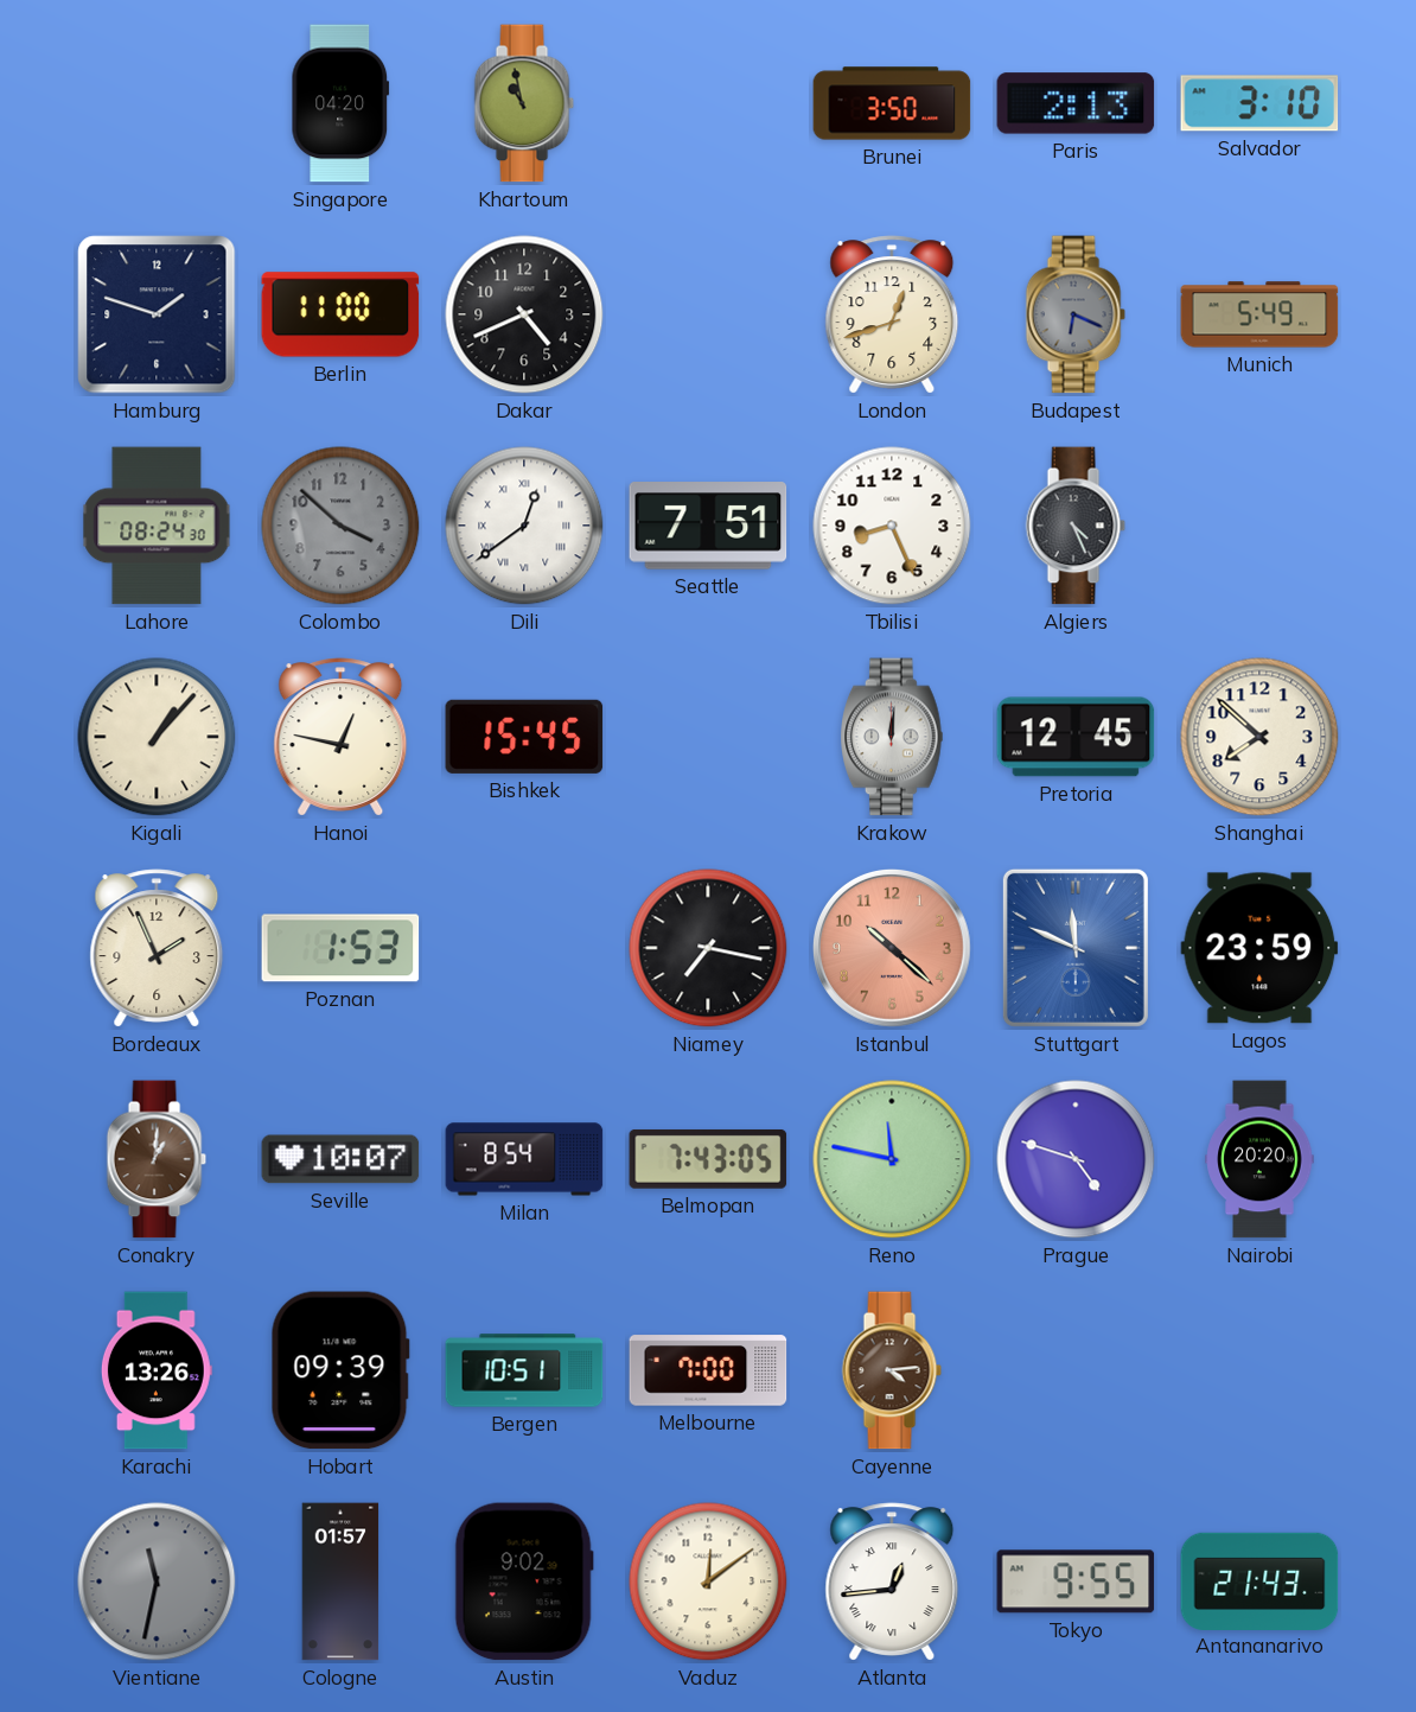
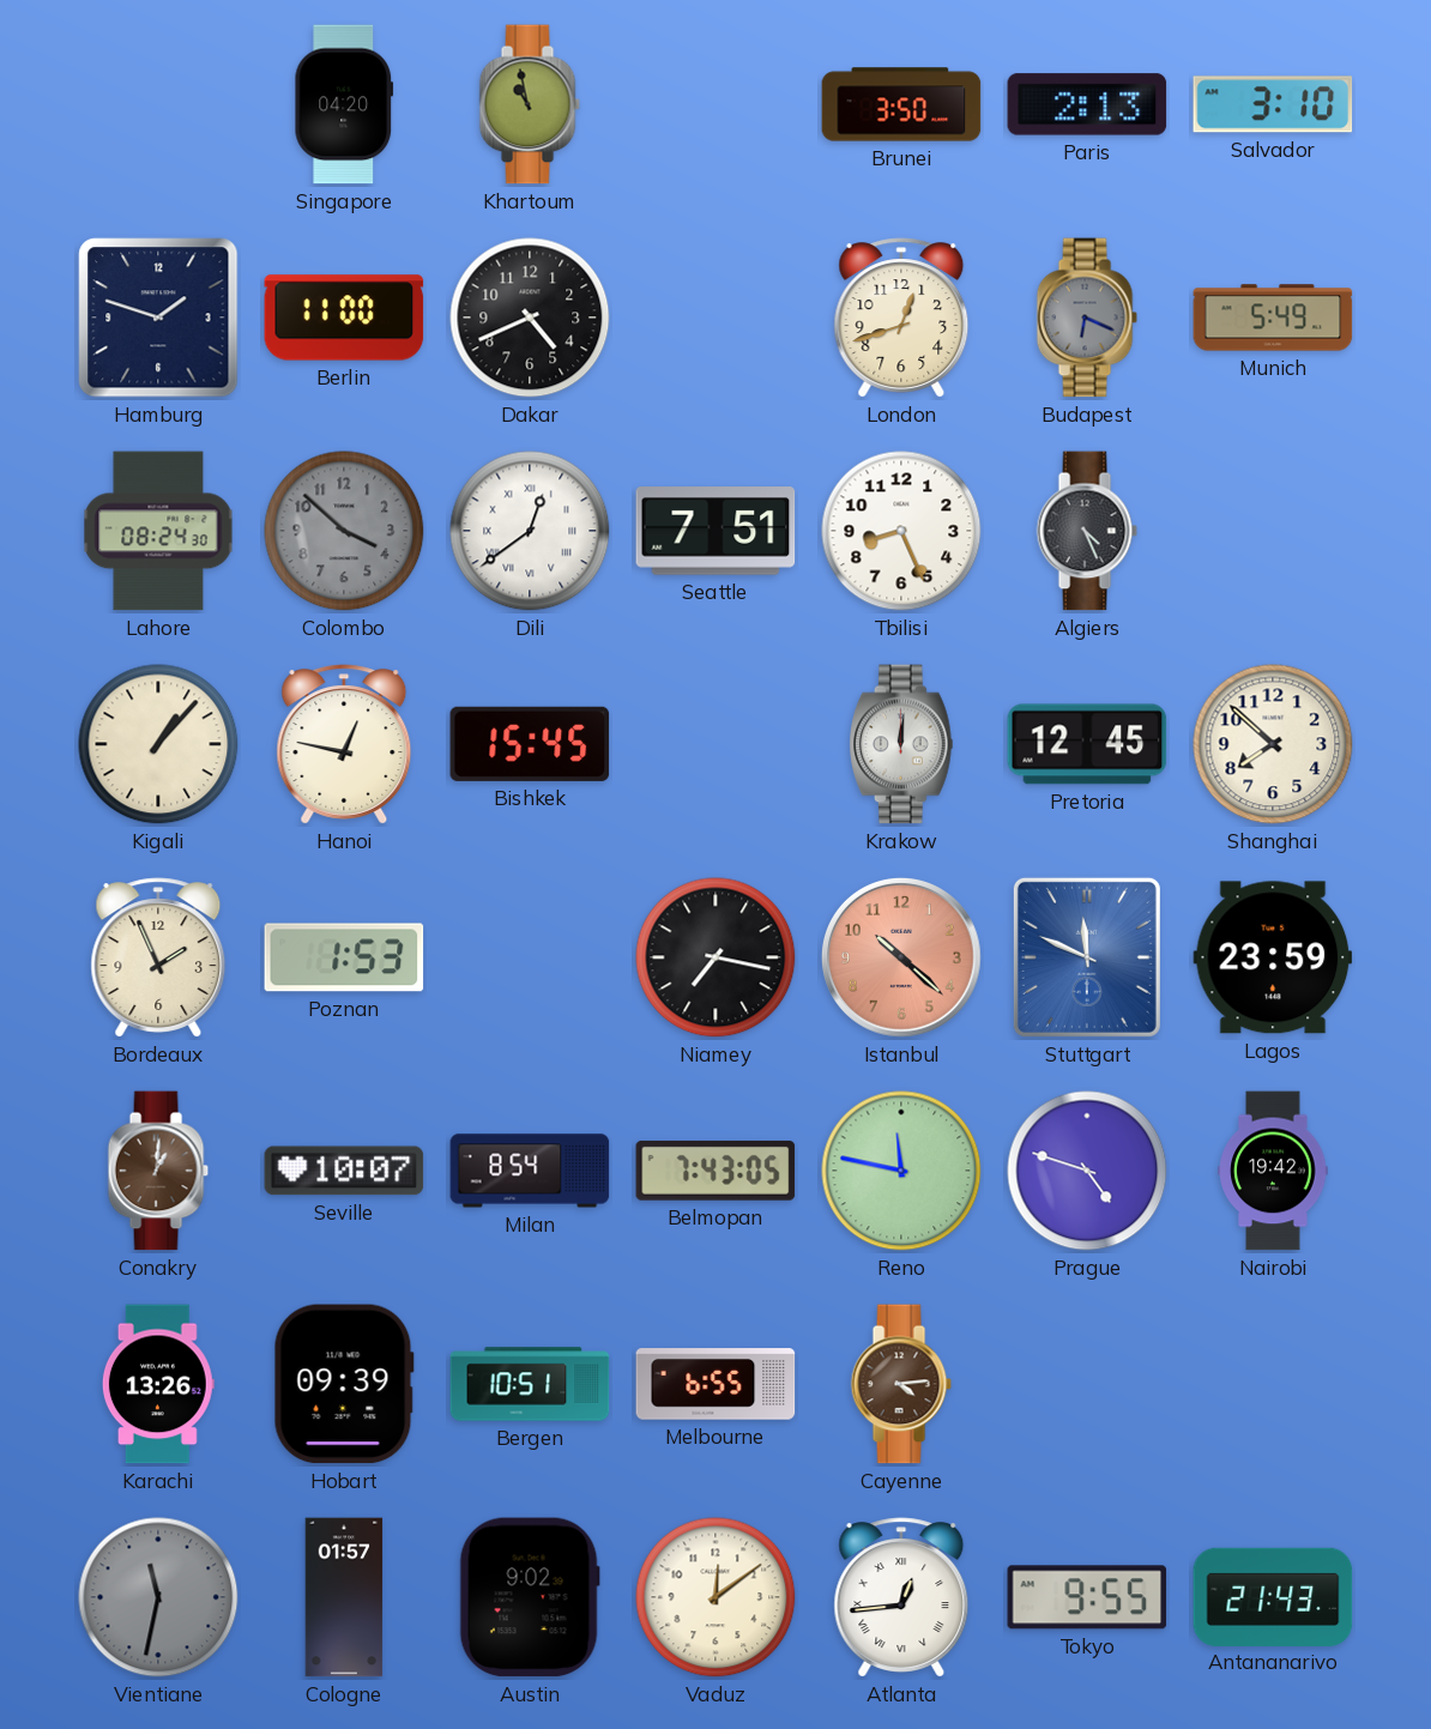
Nairobi: 20:20 -> 19:42 (1273, 1171)
Melbourne: 7:00 -> 6:55 (715, 1384)
